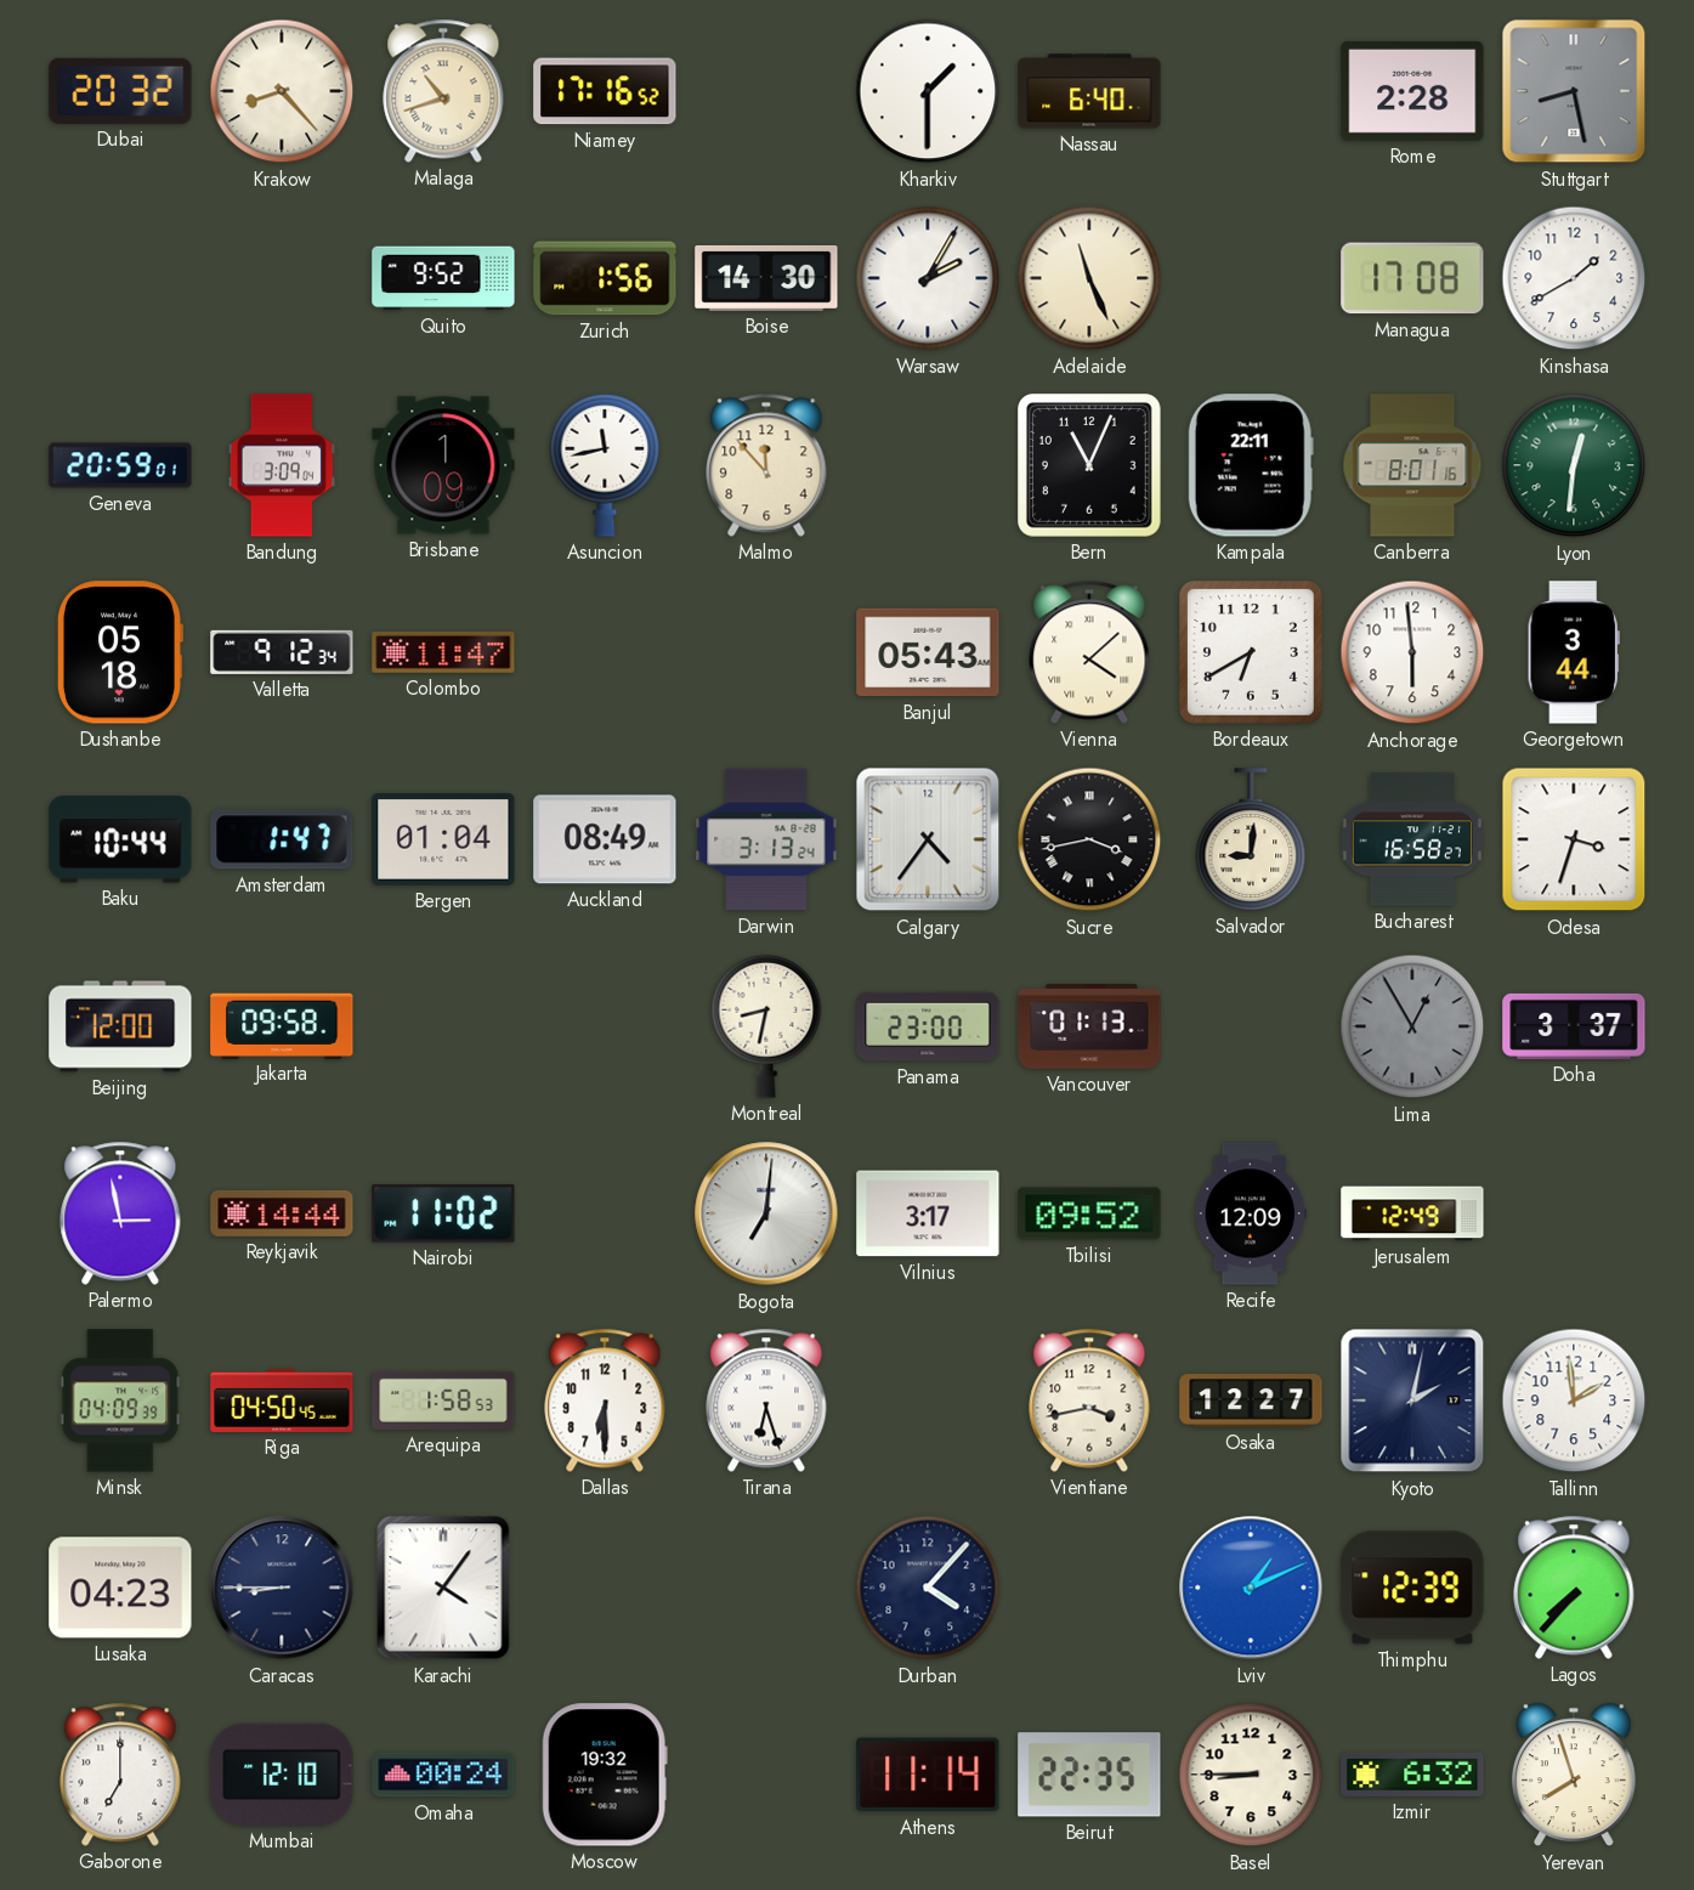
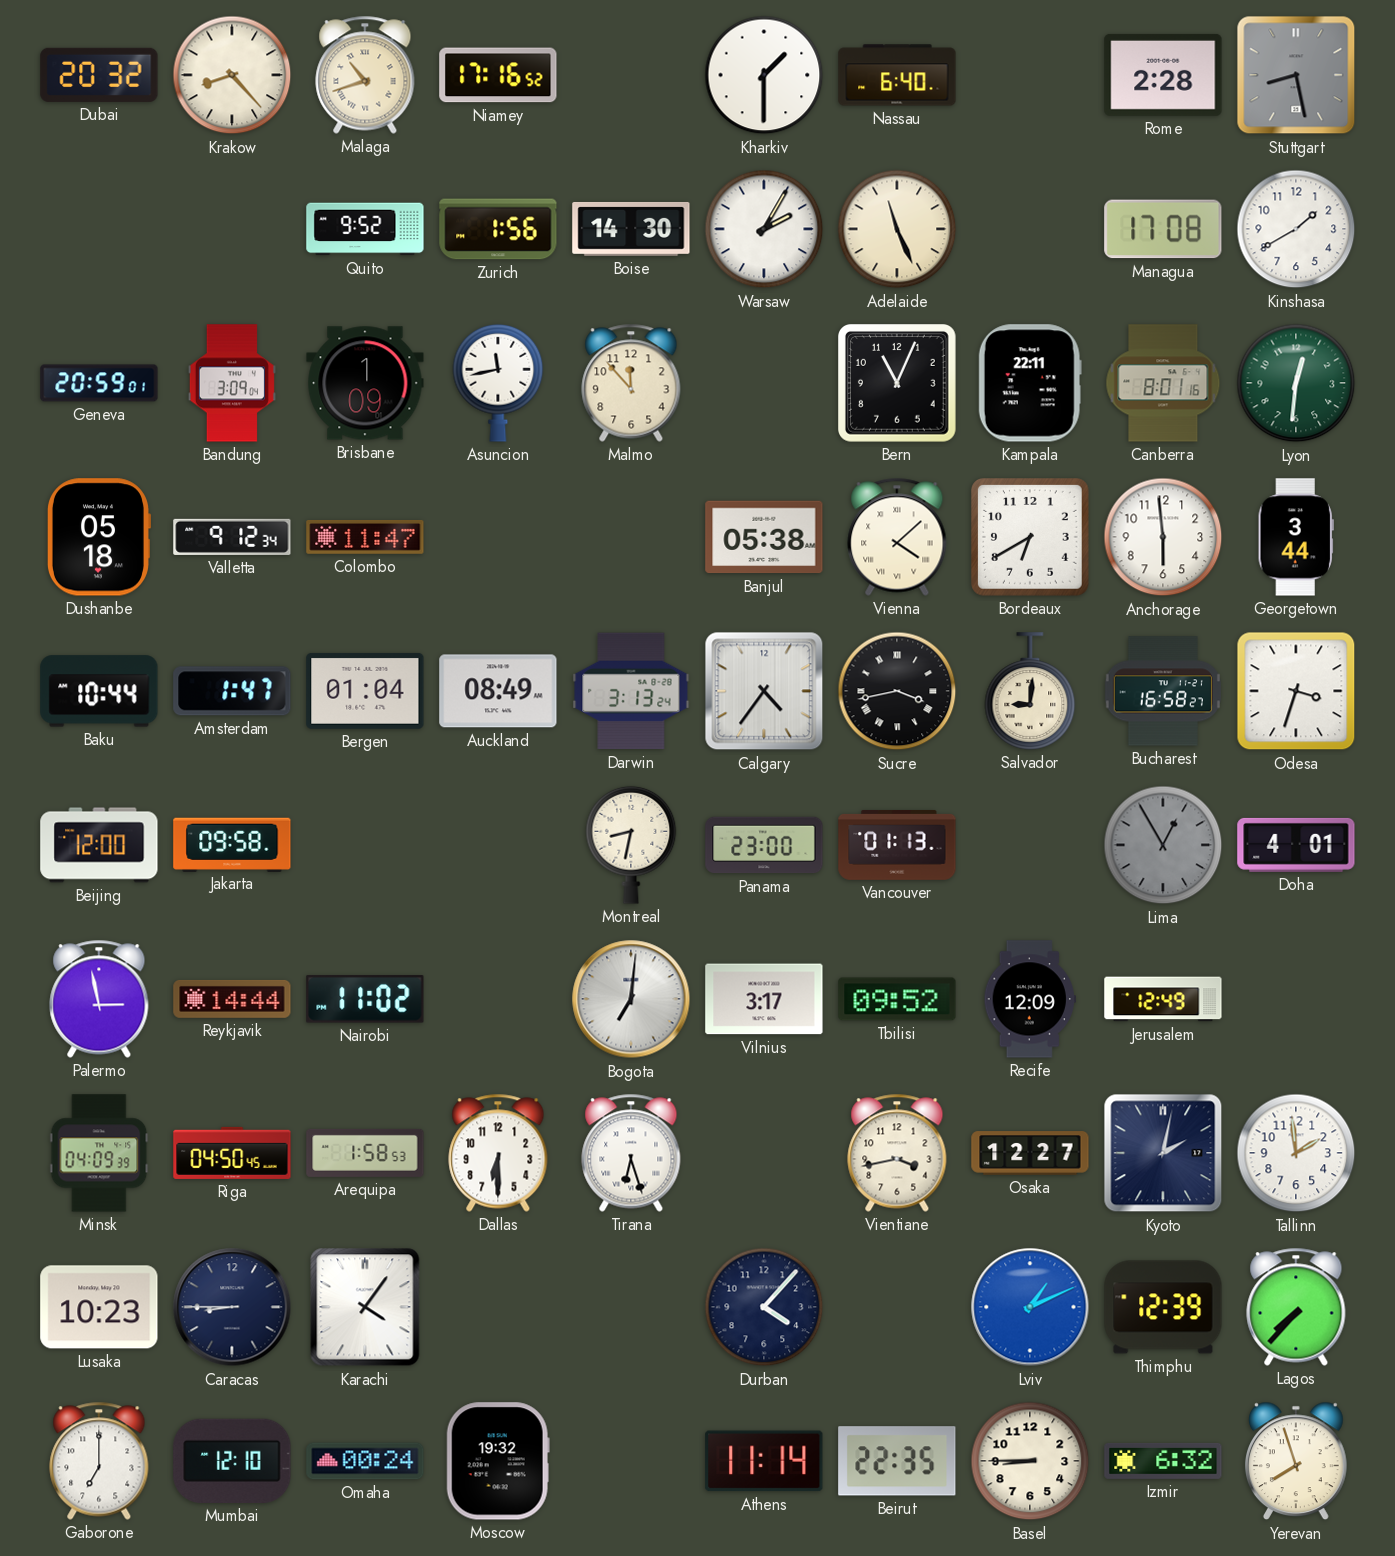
Banjul: 05:43 -> 05:38 (764, 537)
Doha: 3:37 -> 4:01 (1296, 845)
Lusaka: 04:23 -> 10:23 (99, 1307)
